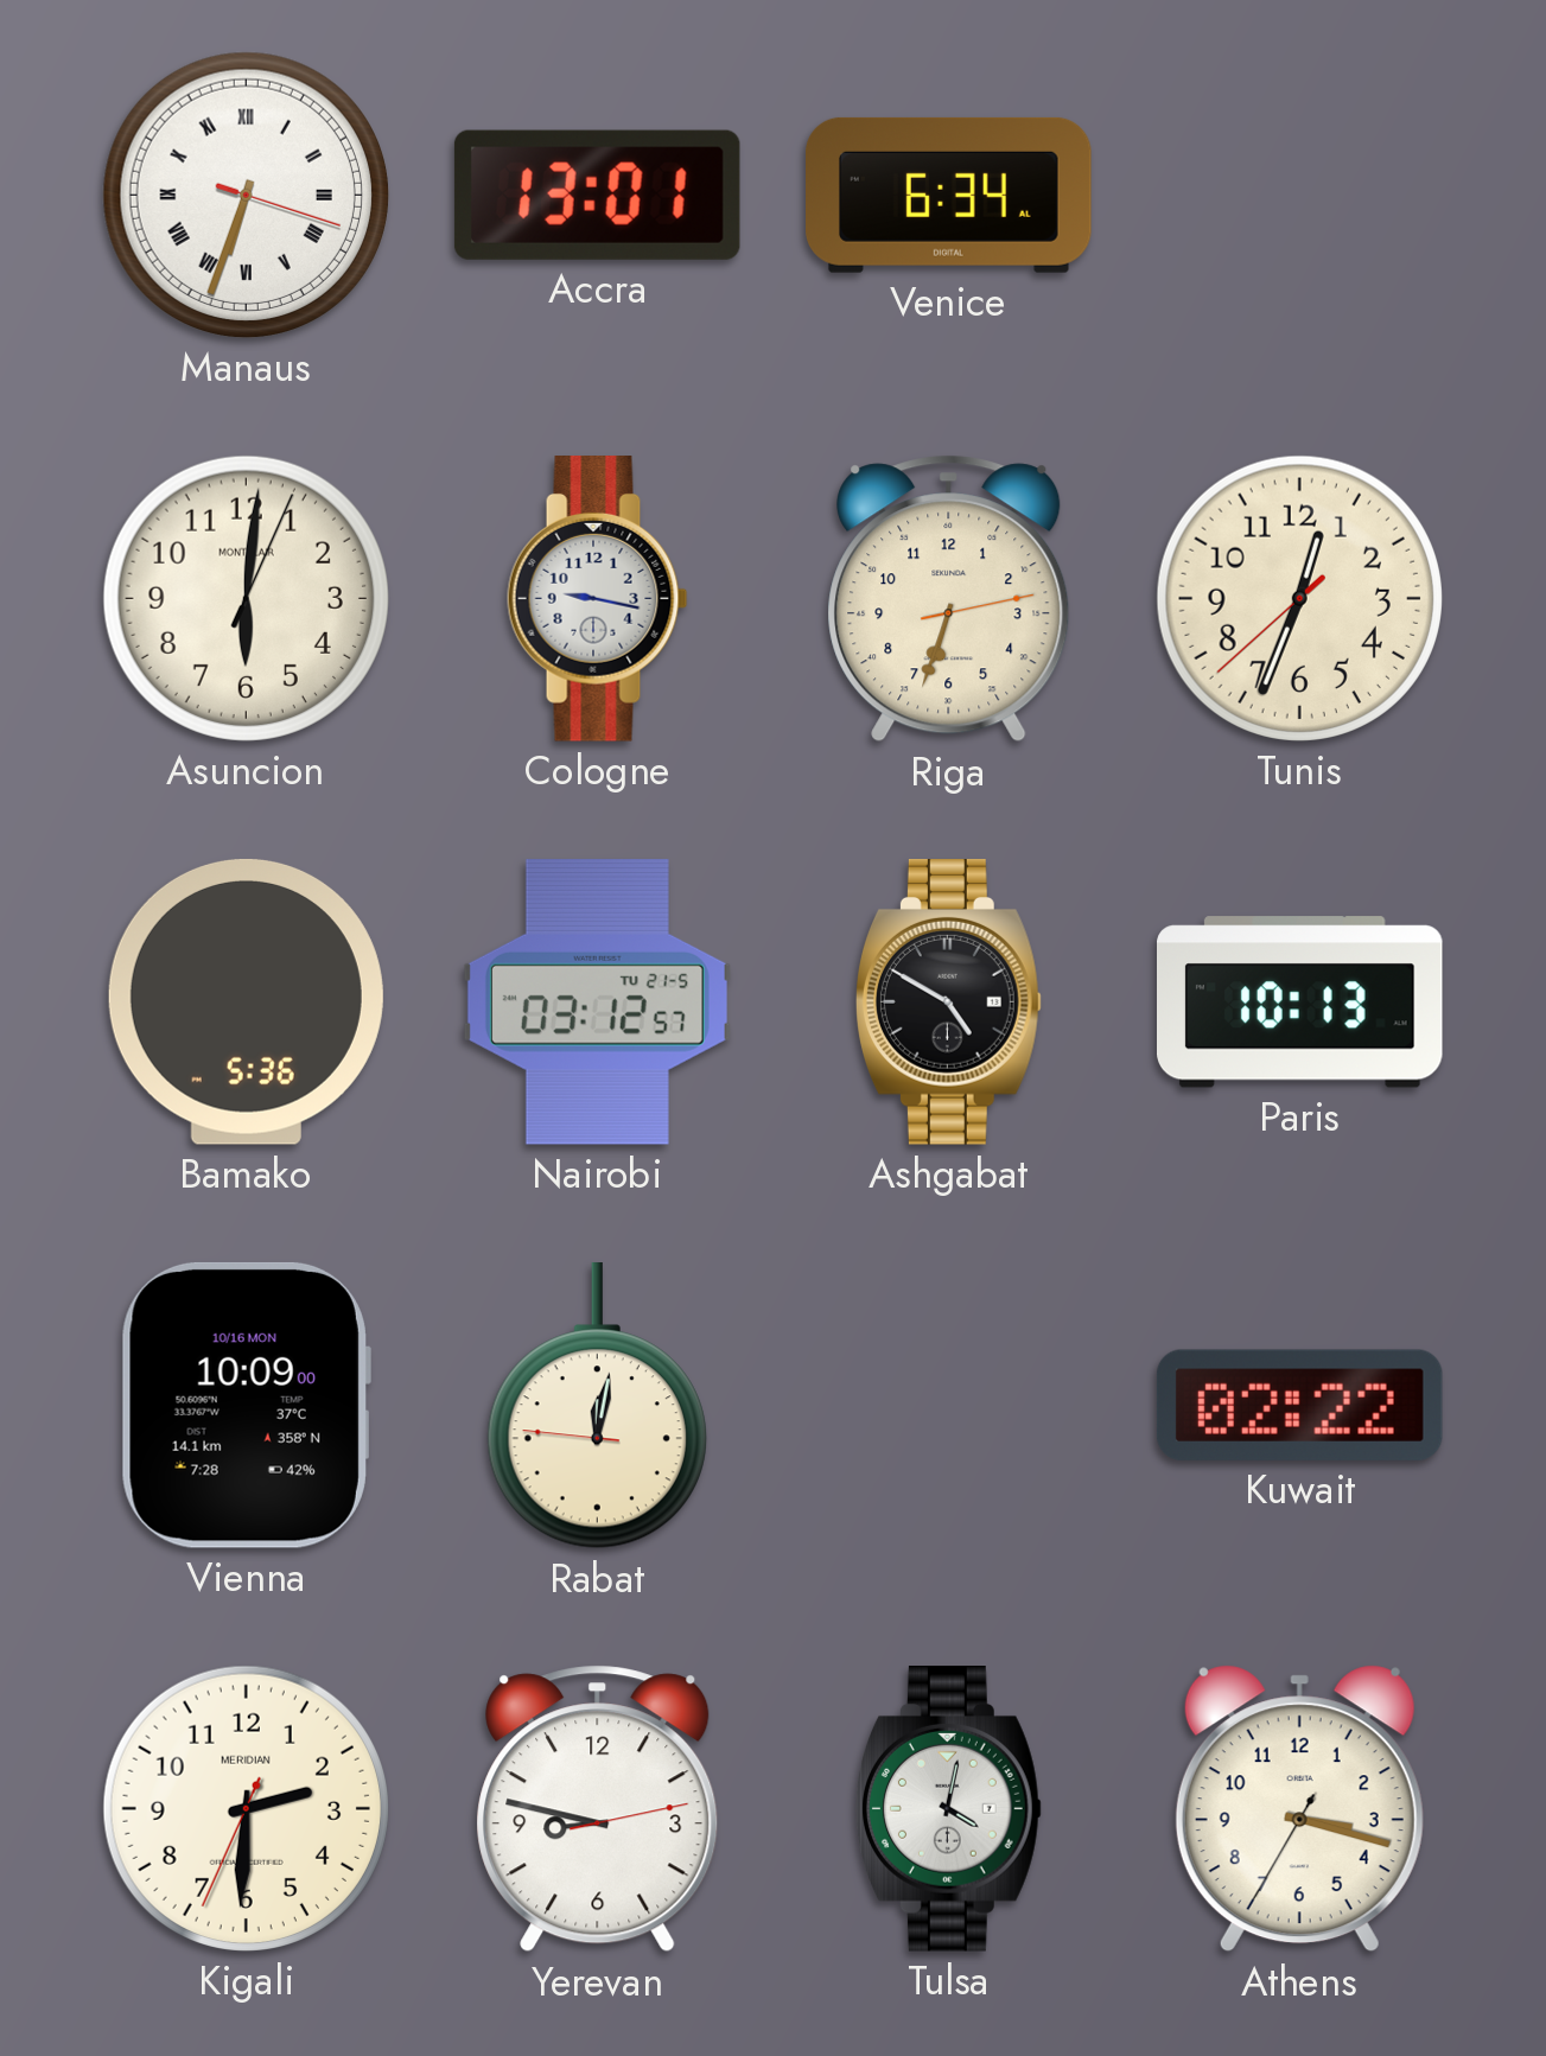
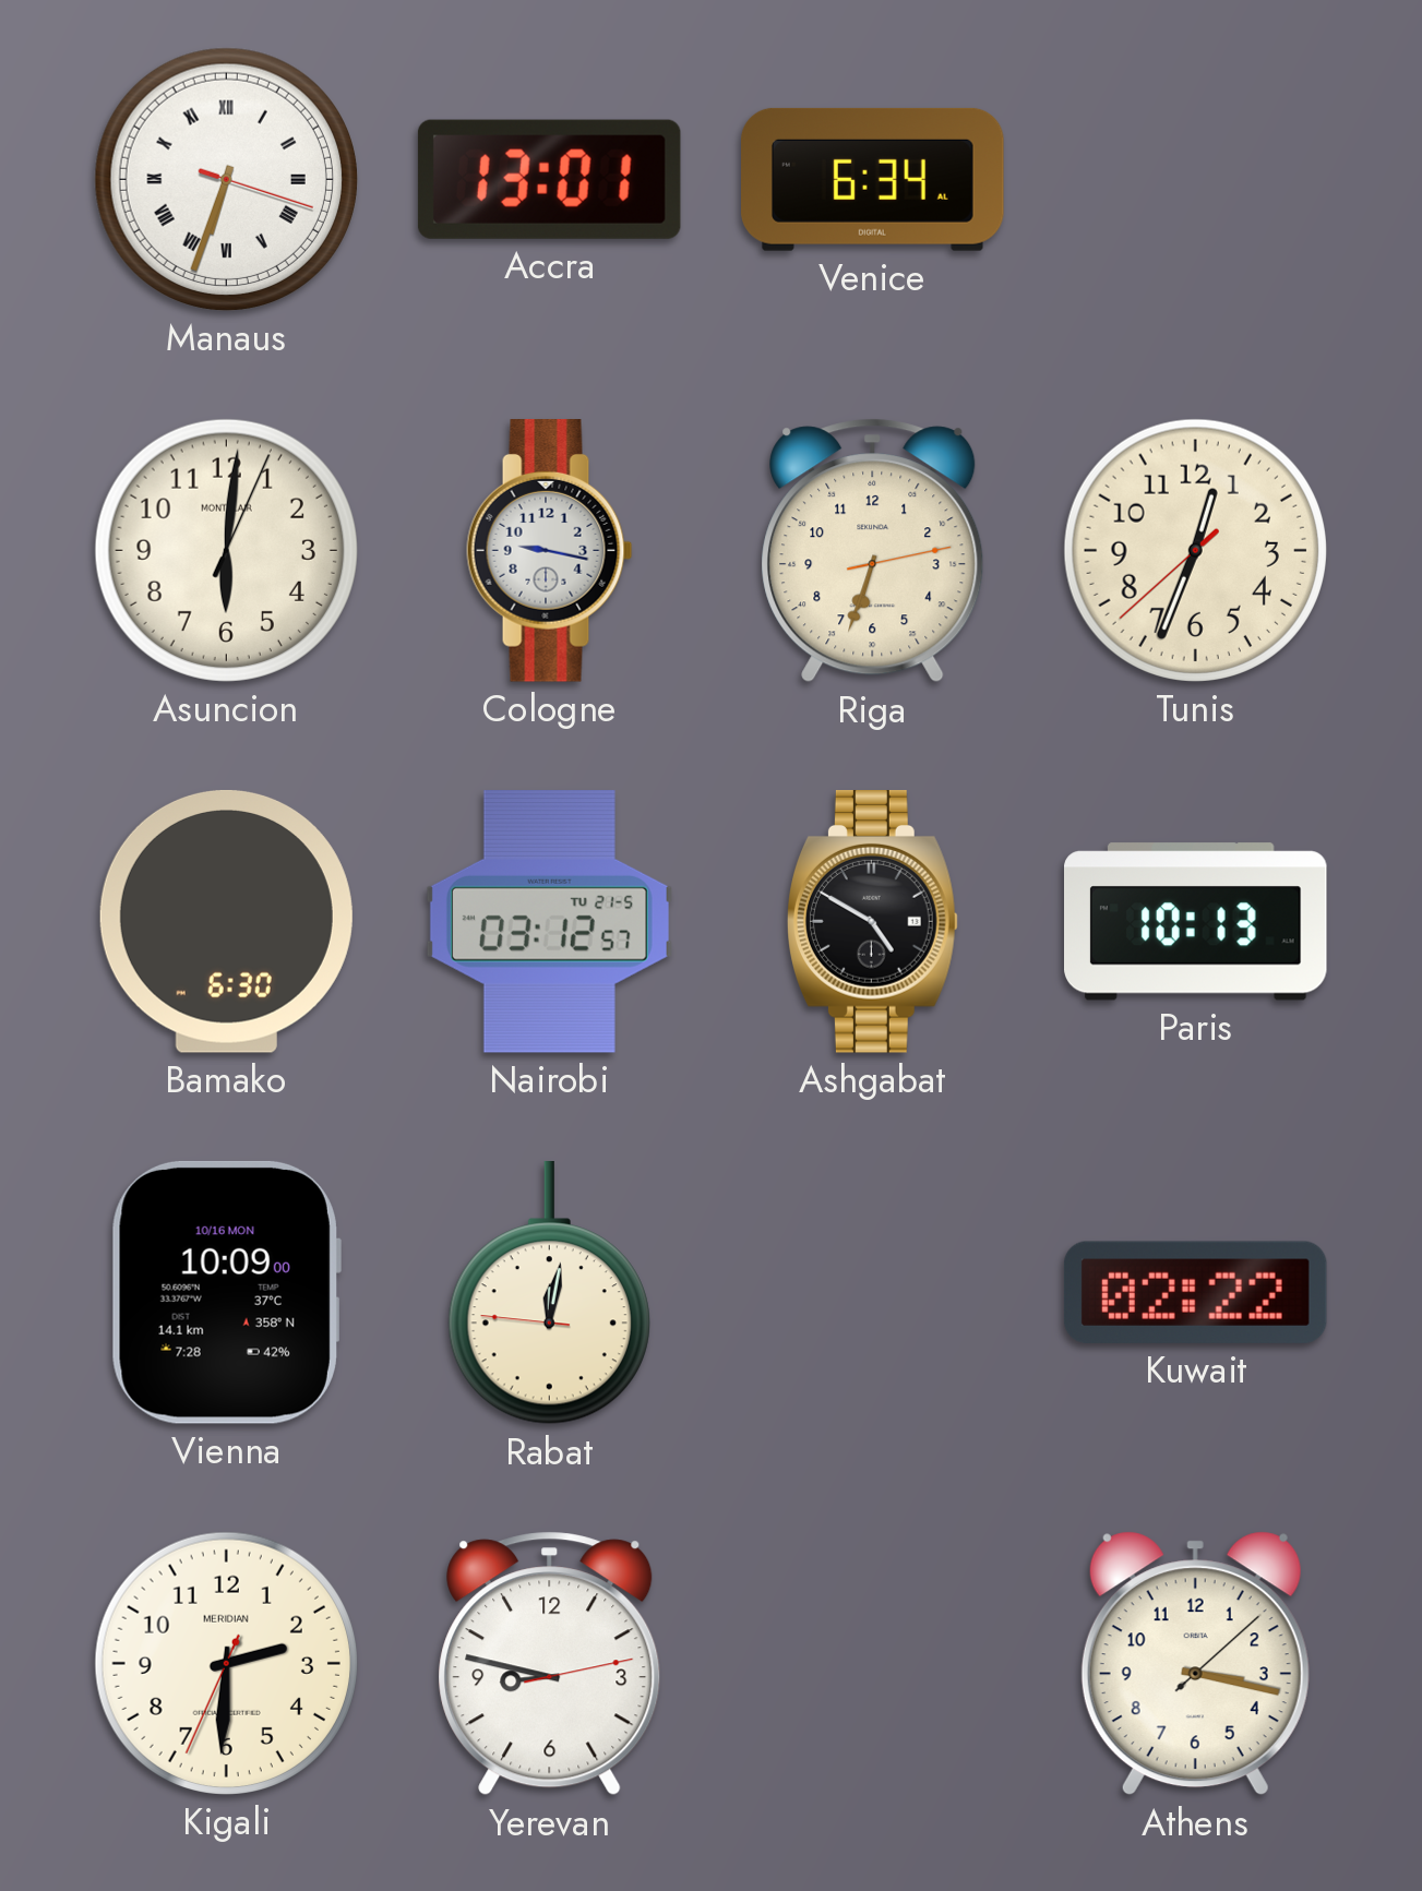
Bamako: 5:36 -> 6:30 (226, 921)
Tulsa: 4:02 -> none (949, 1809)
Athens: 3:17:35 -> 3:17:08 (1195, 1664)
